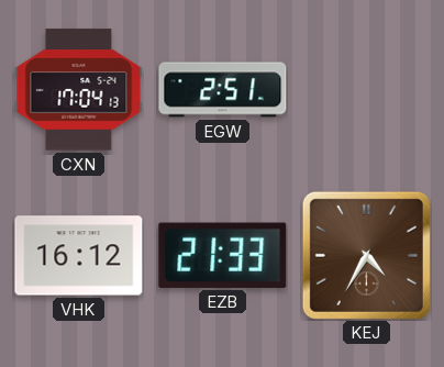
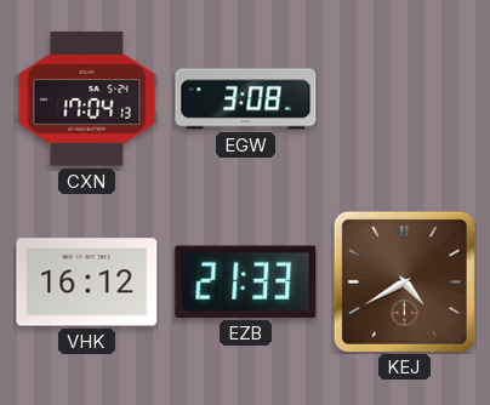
EGW: 2:51 -> 3:08 (246, 99)
KEJ: 4:35 -> 4:40 (404, 281)
